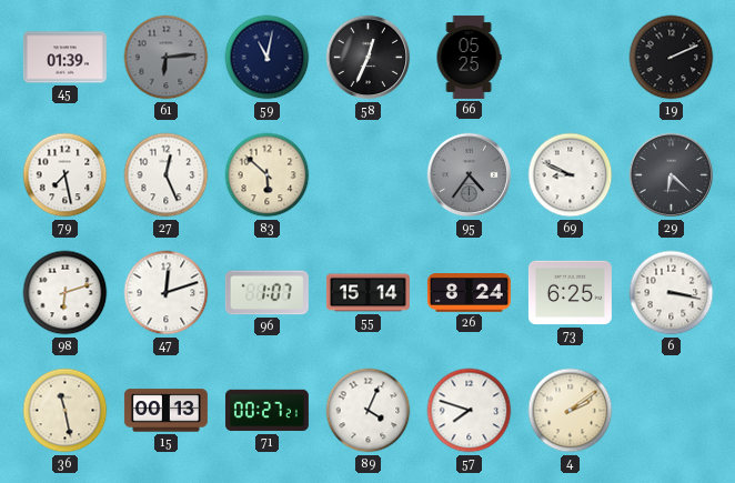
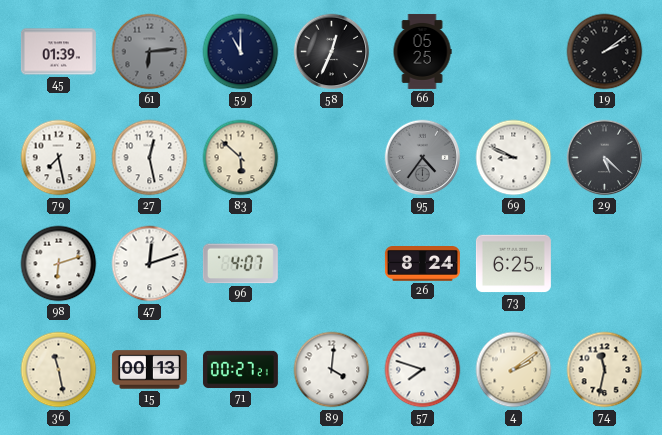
59: 11:02 -> 11:00 (241, 52)
19: 2:11 -> 2:09 (605, 52)
27: 12:26 -> 12:28 (150, 158)
29: 6:22 -> 5:22 (605, 158)
96: 1:07 -> 4:07 (240, 264)
55: 15:14 -> none (367, 293)
6: 3:17 -> none (672, 293)
89: 4:04 -> 4:01 (332, 370)
74: none -> 11:32 (605, 370)
